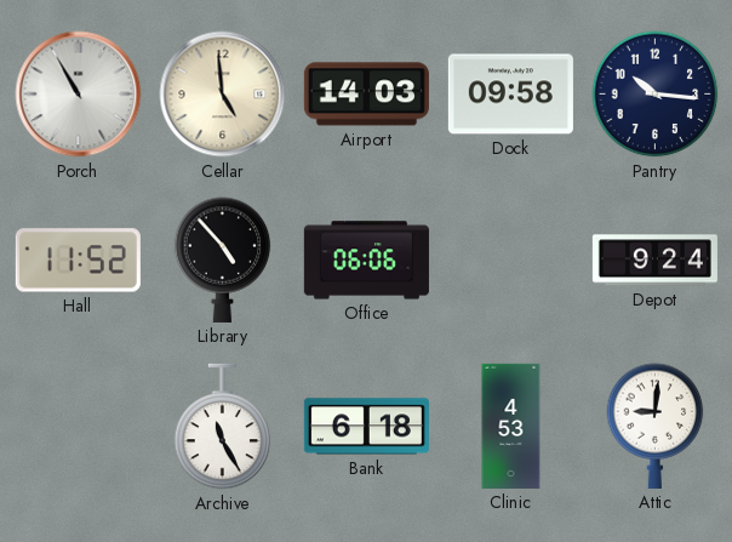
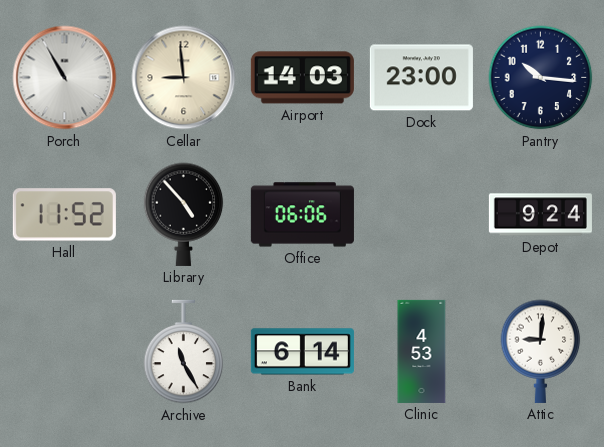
Cellar: 4:59 -> 8:59 (184, 78)
Dock: 09:58 -> 23:00 (421, 78)
Bank: 6:18 -> 6:14 (302, 352)
